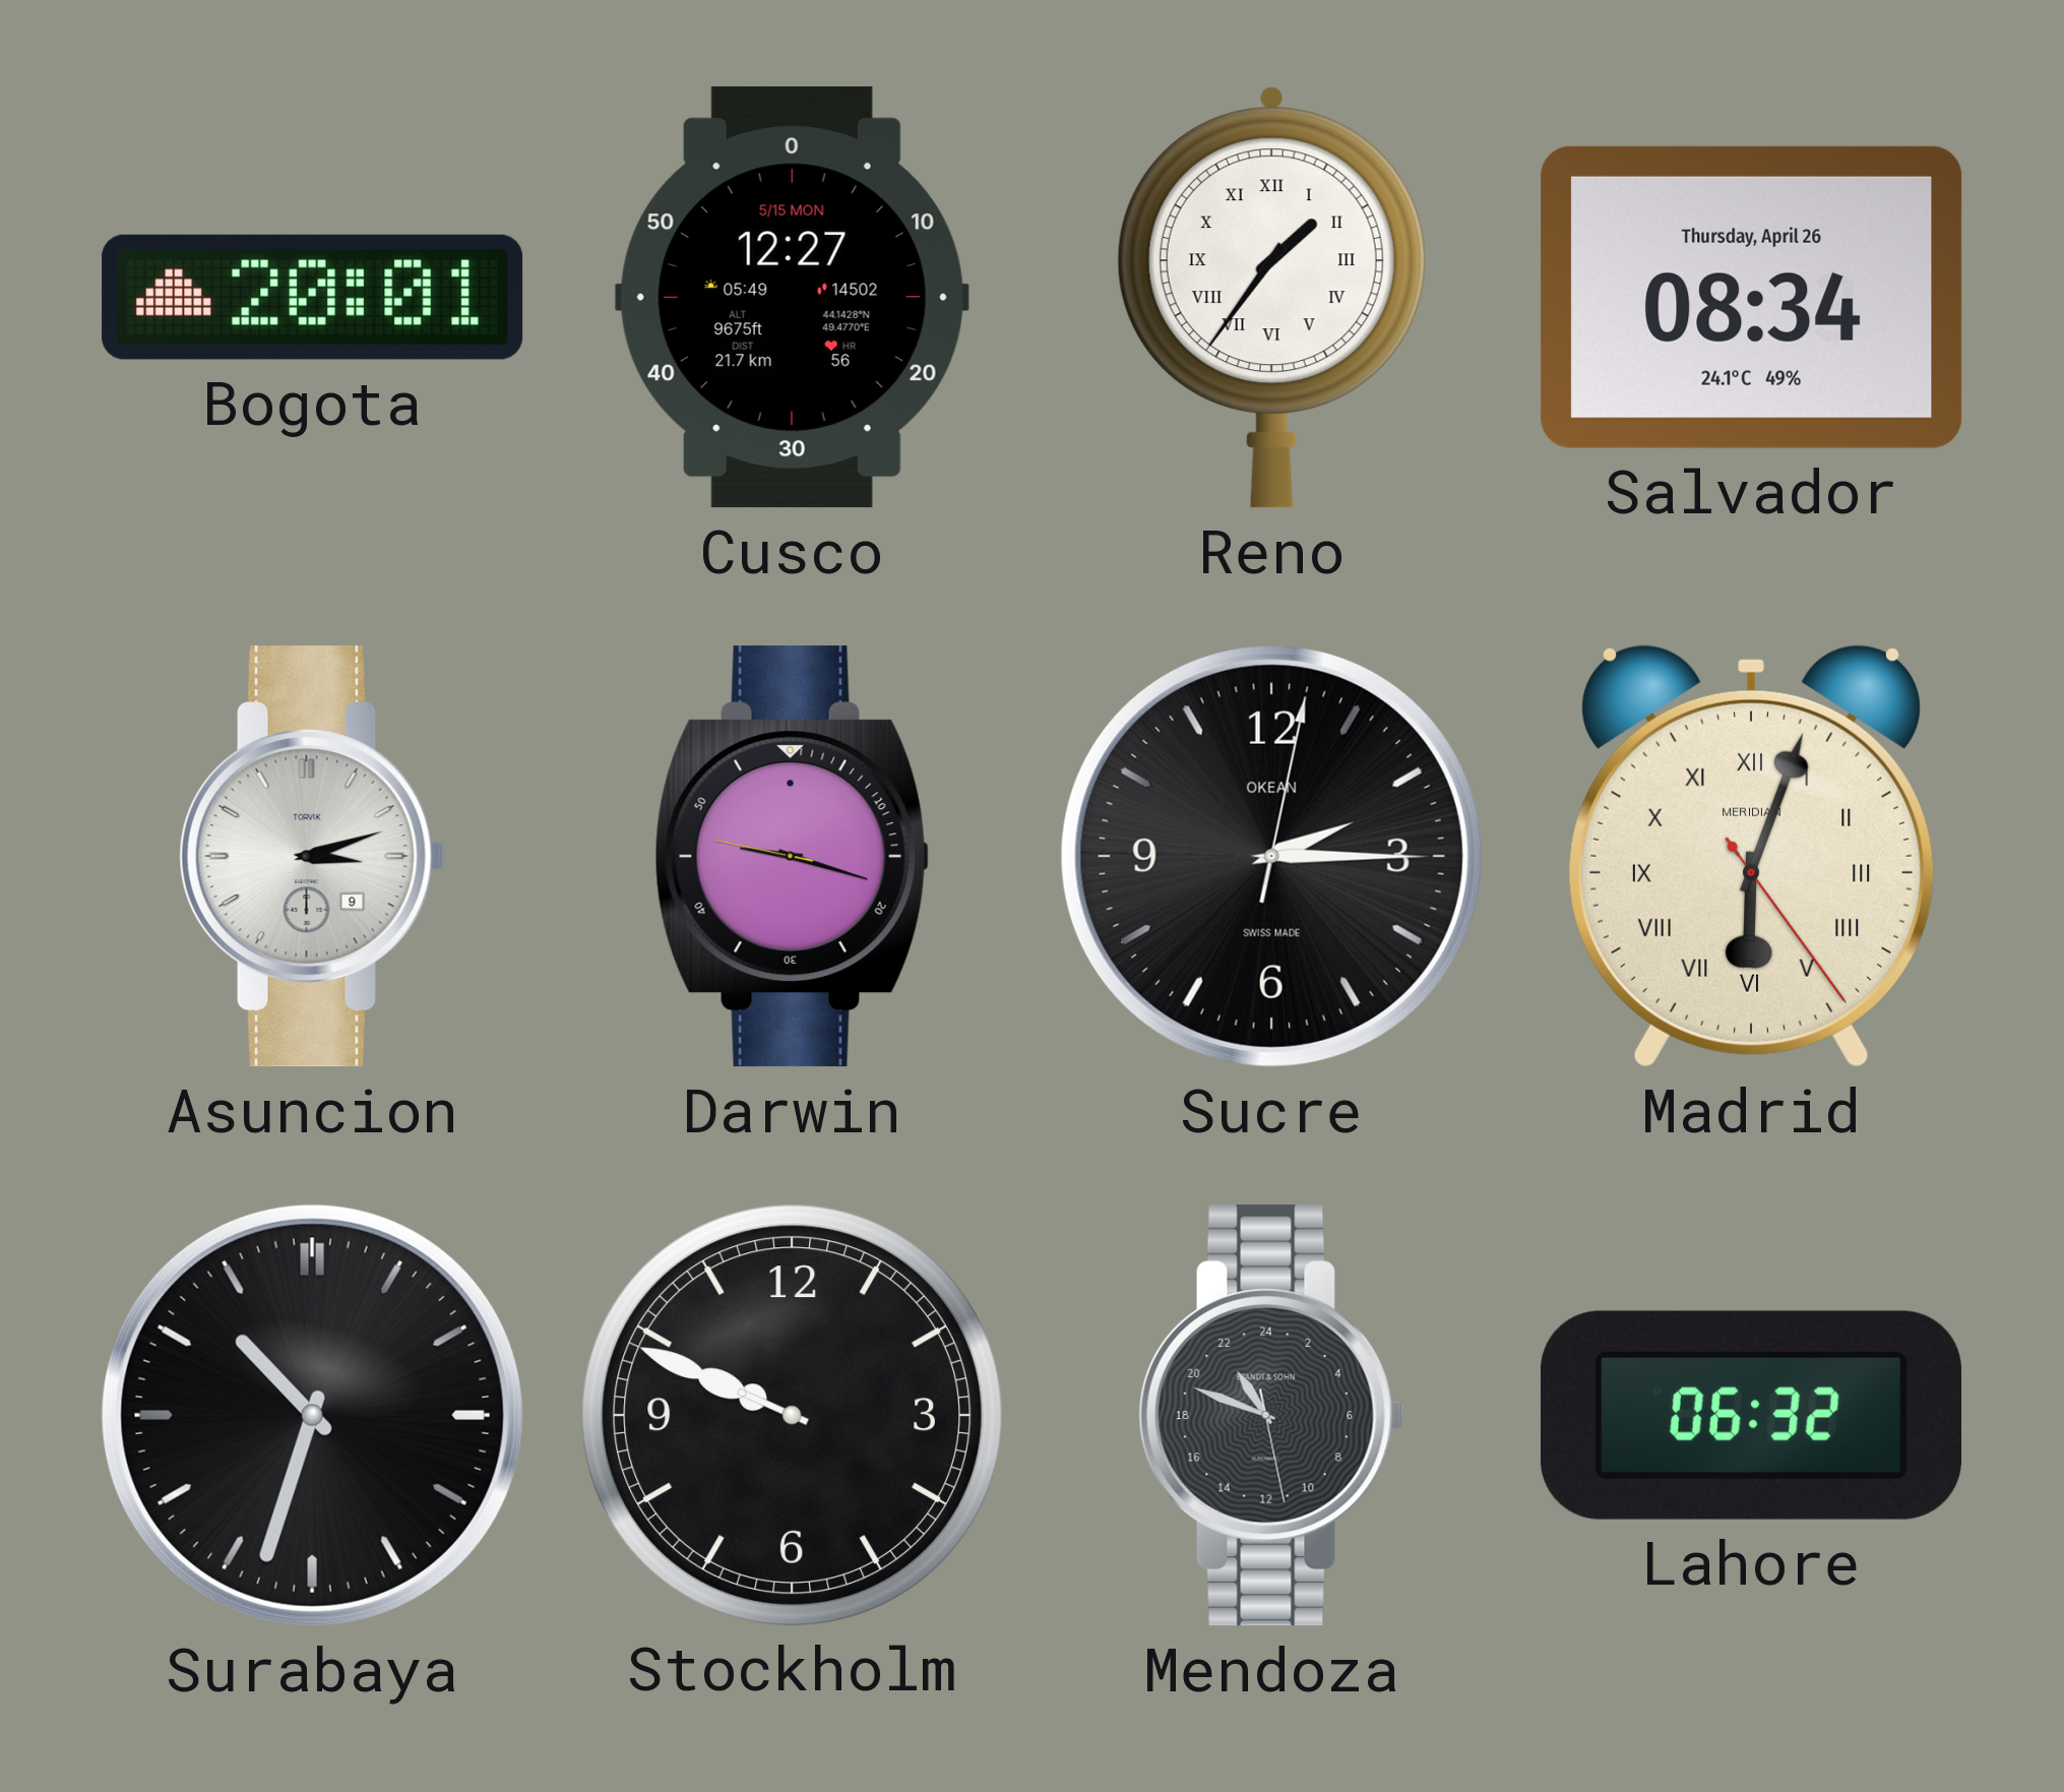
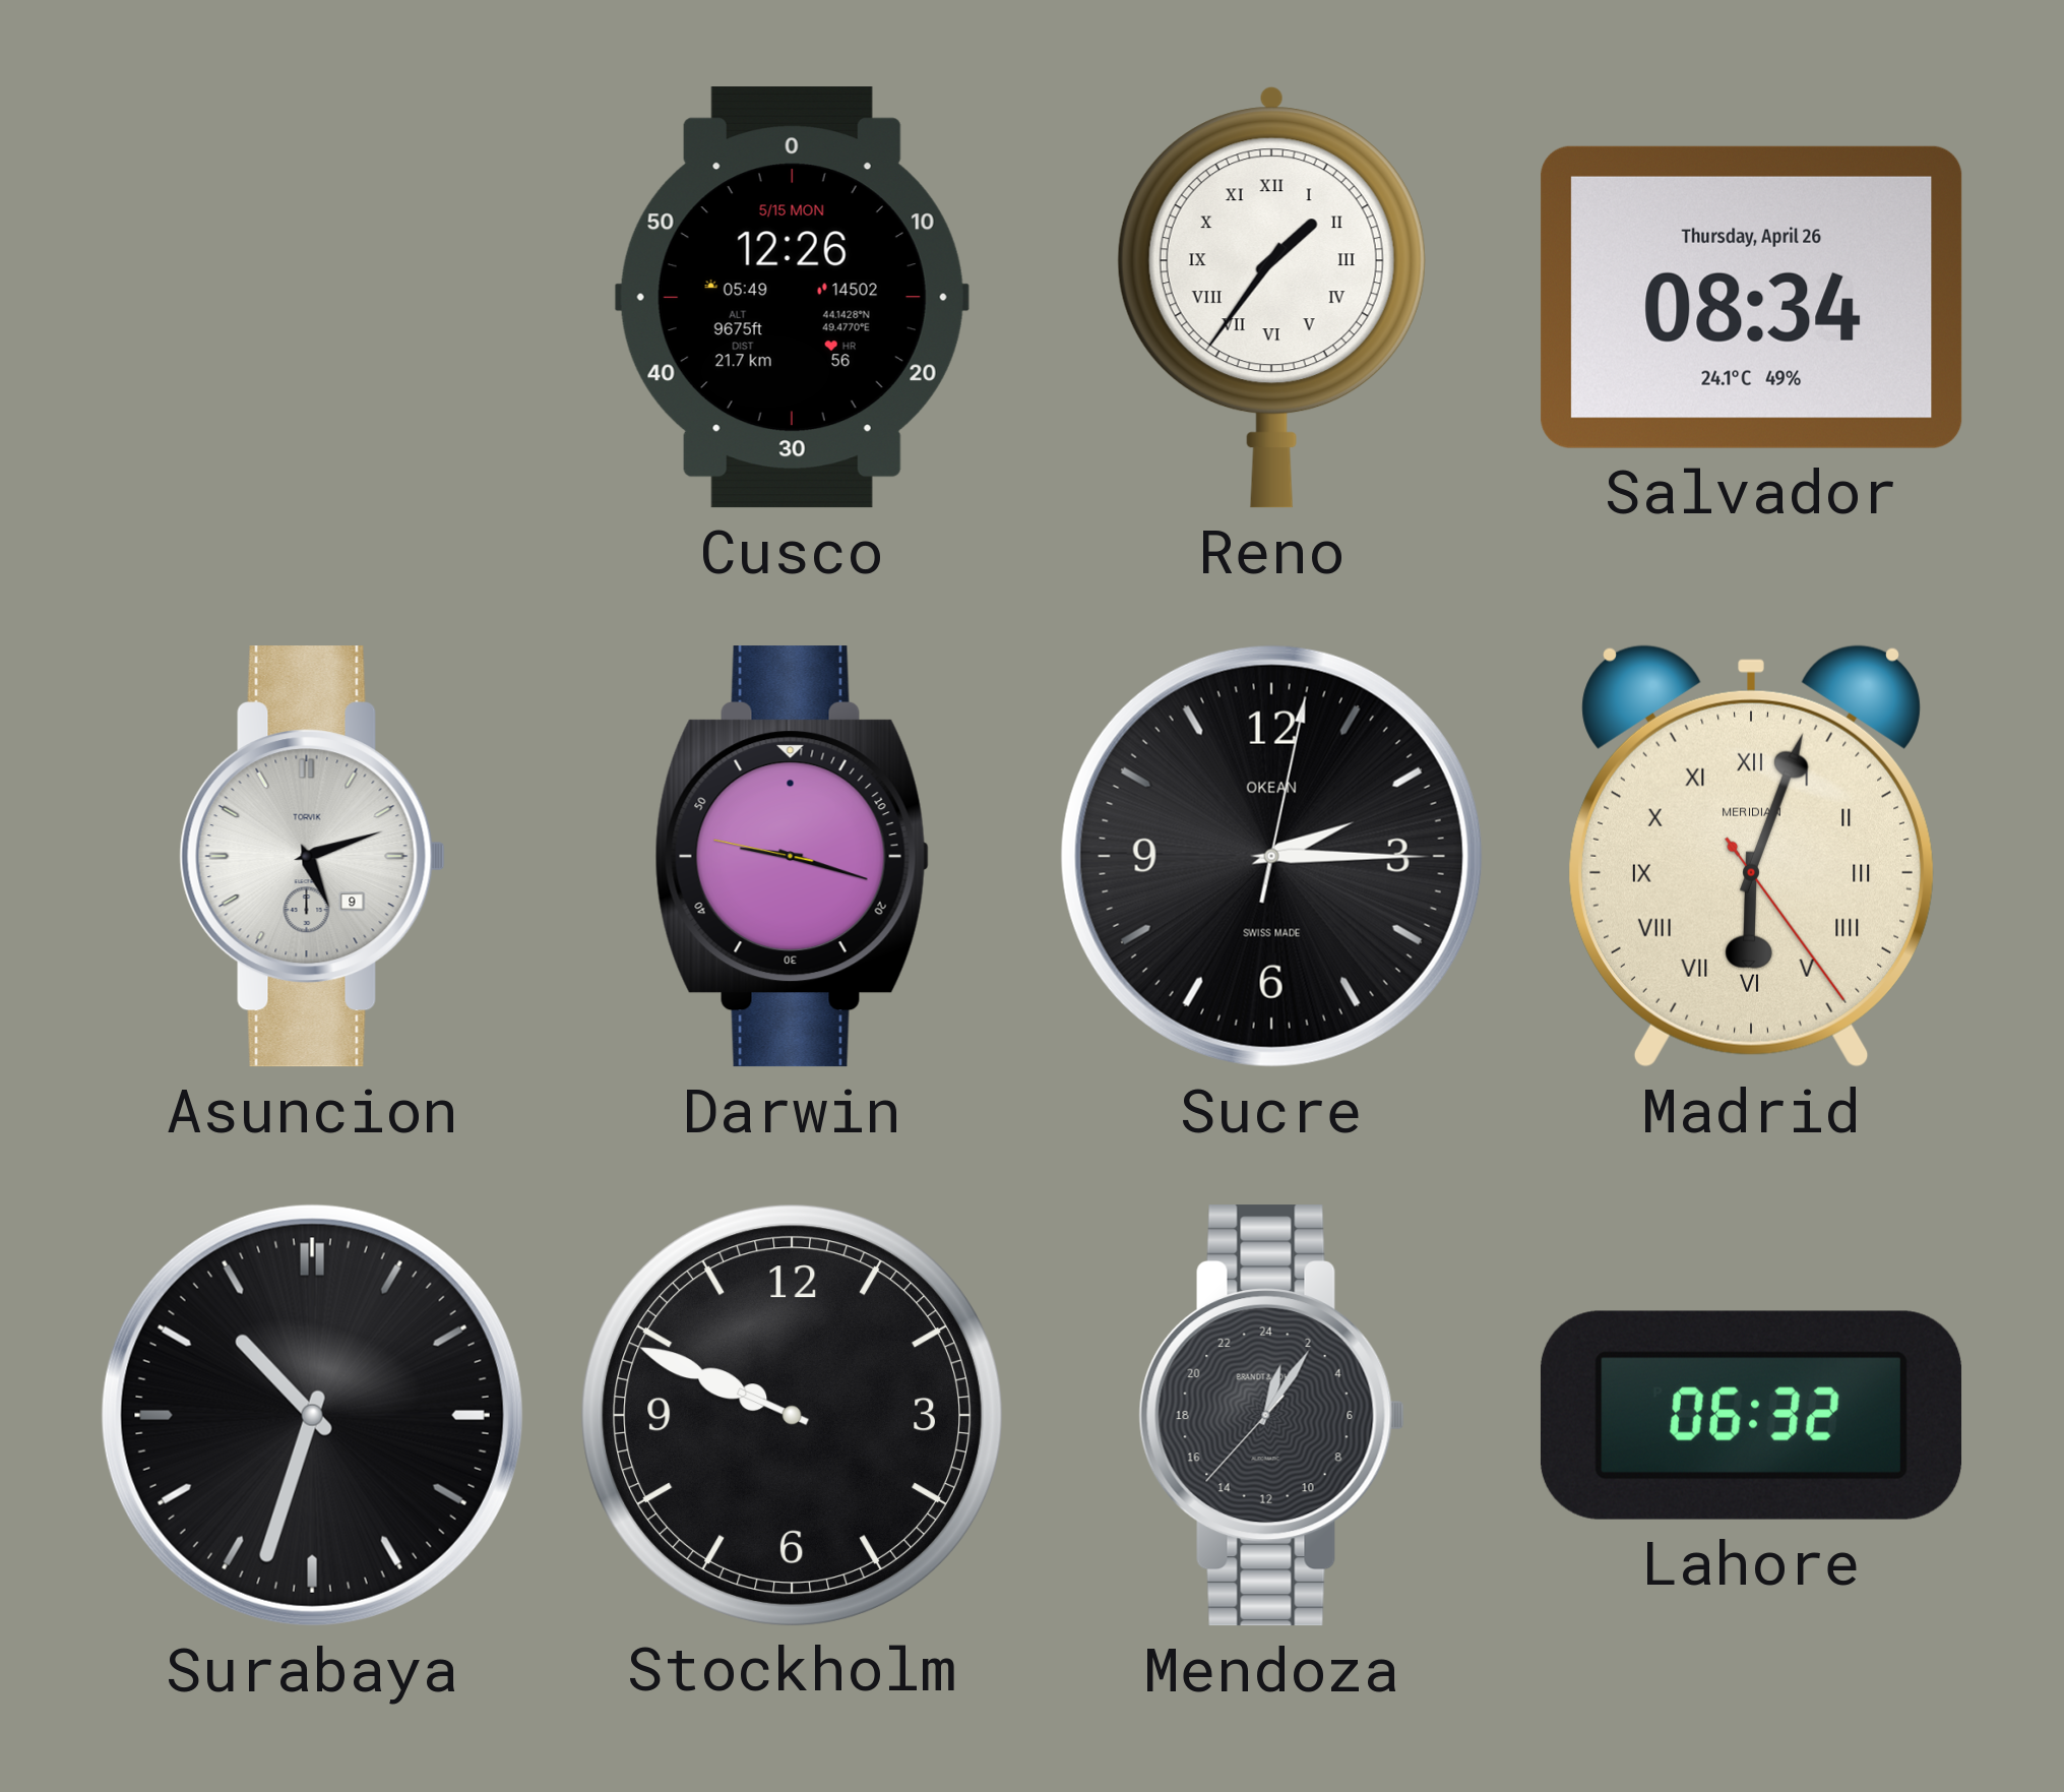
Bogota: 20:01 -> none (313, 297)
Cusco: 12:27 -> 12:26 (792, 298)
Asuncion: 3:12 -> 5:12 (312, 857)
Mendoza: 21:48 -> 1:05 (1271, 1416)
